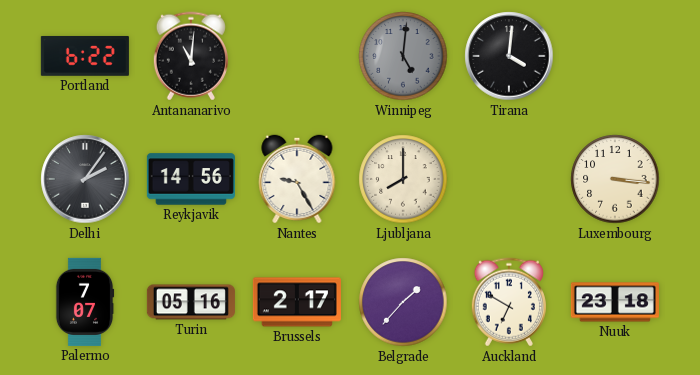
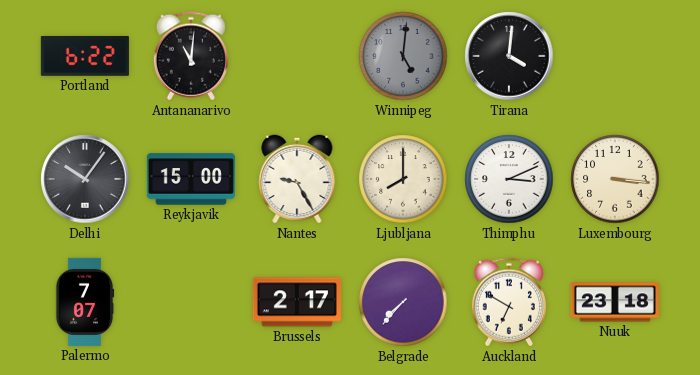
Delhi: 2:06 -> 10:06 (85, 179)
Reykjavik: 14:56 -> 15:00 (191, 179)
Thimphu: none -> 3:11 (509, 179)
Turin: 05:16 -> none (191, 302)
Belgrade: 1:37 -> 7:37 (403, 302)
